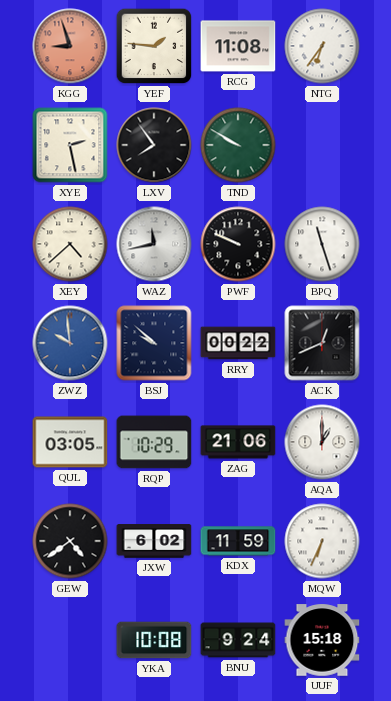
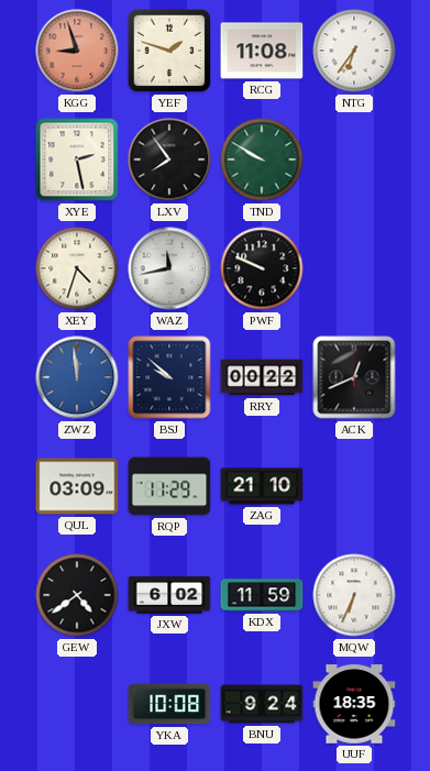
YEF: 1:46 -> 1:48 (169, 51)
XEY: 4:38 -> 4:33 (77, 268)
BPQ: 11:27 -> none (322, 244)
ZWZ: 9:59 -> 11:59 (77, 377)
QUL: 03:05 -> 03:09 (77, 486)
RQP: 10:29 -> 11:29 (169, 486)
ZAG: 21:06 -> 21:10 (262, 486)
AQA: 1:00 -> none (322, 442)
UUF: 15:18 -> 18:35 (354, 704)
